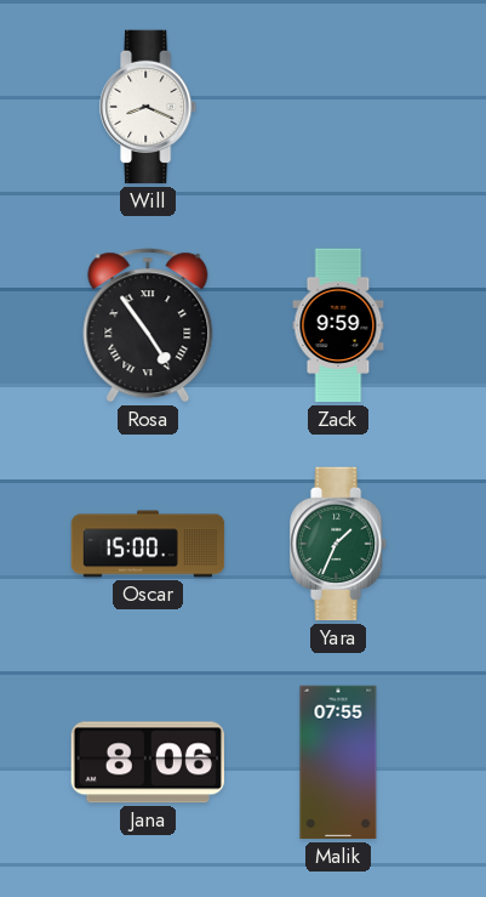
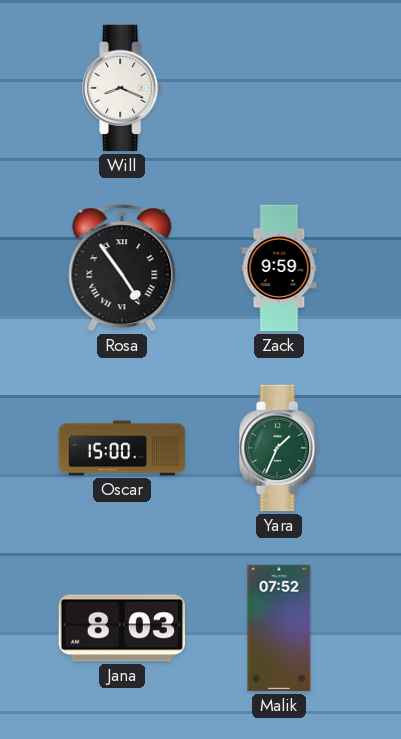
Jana: 8:06 -> 8:03 (122, 628)
Malik: 07:55 -> 07:52 (279, 628)
